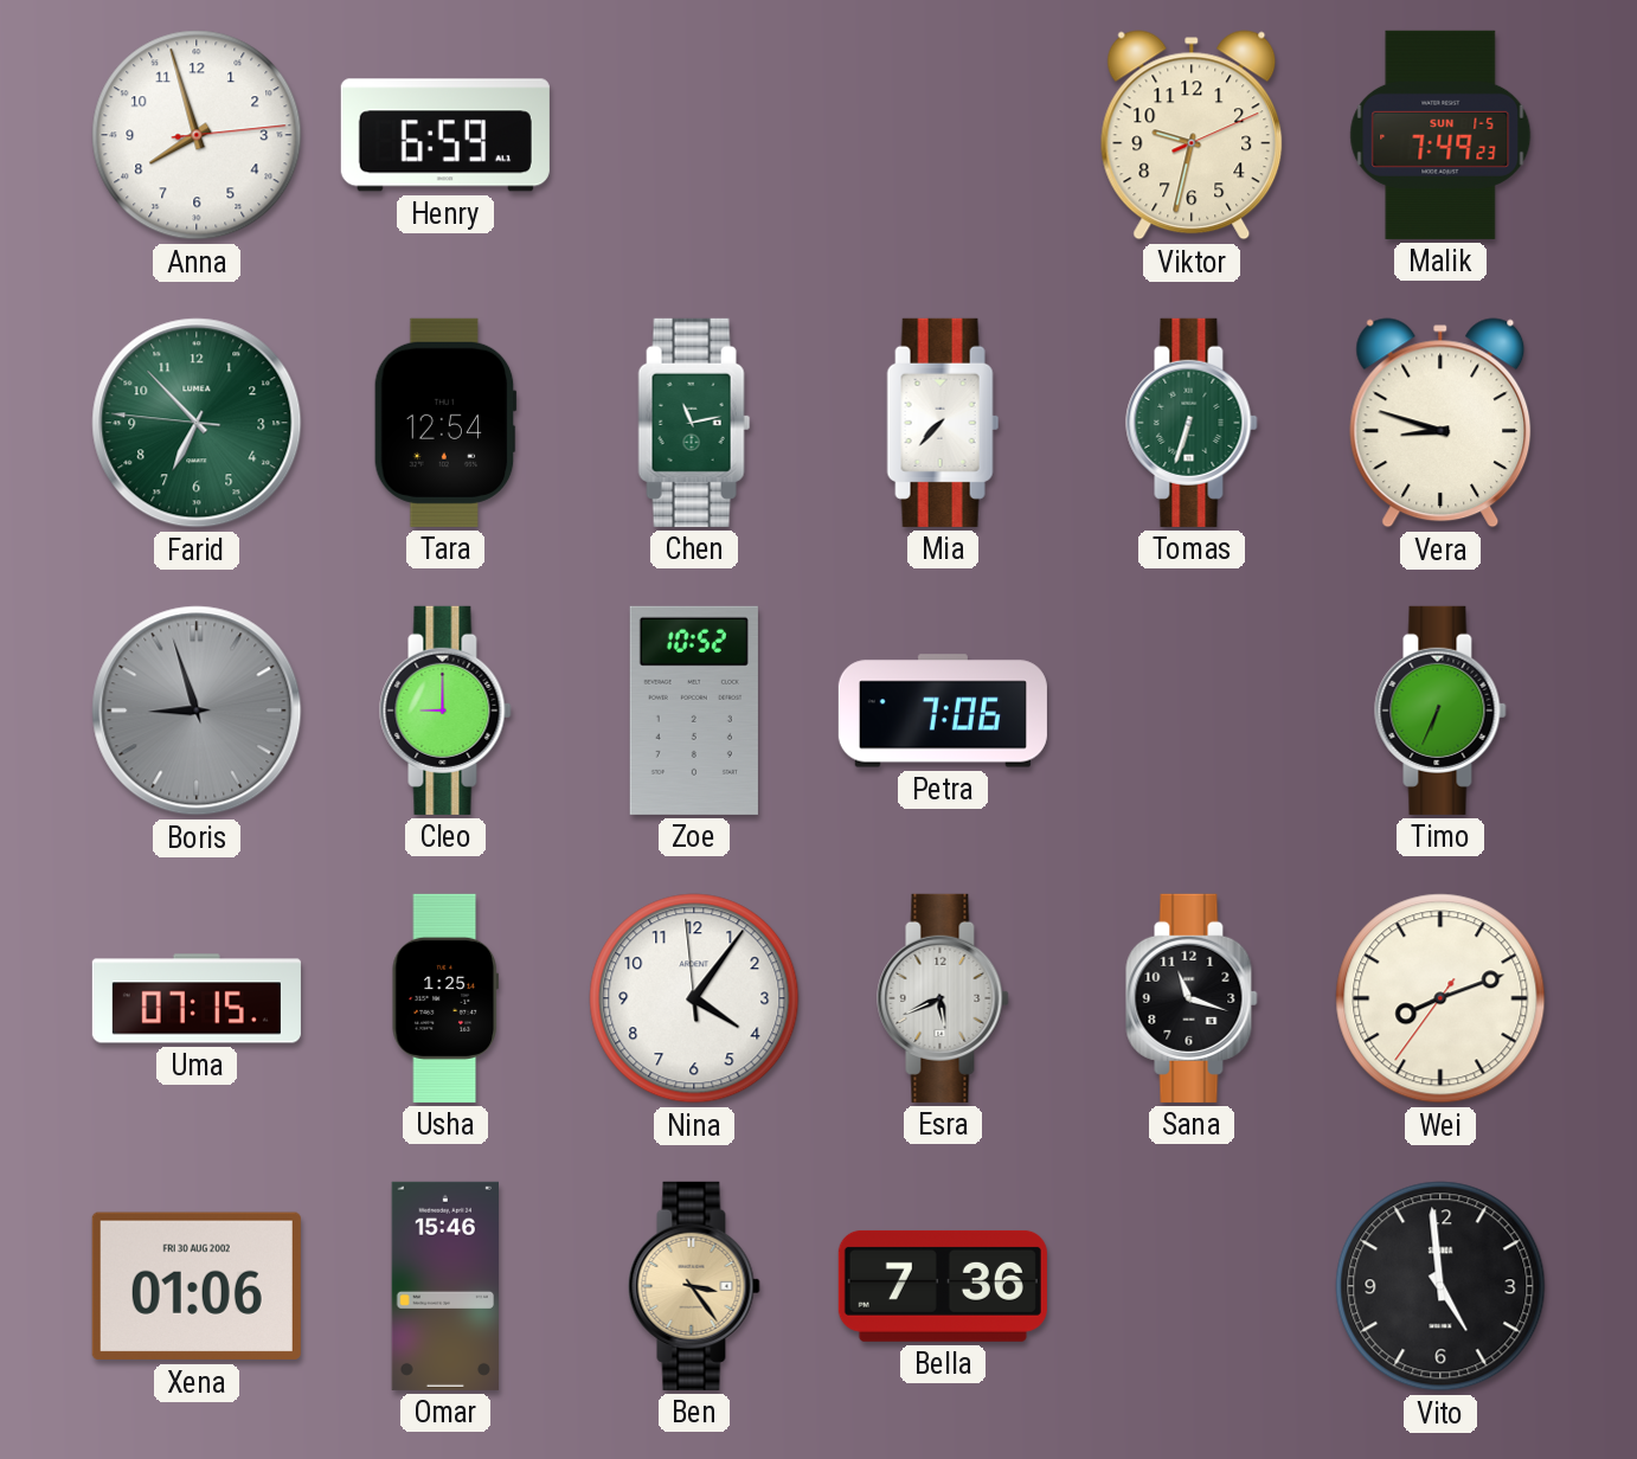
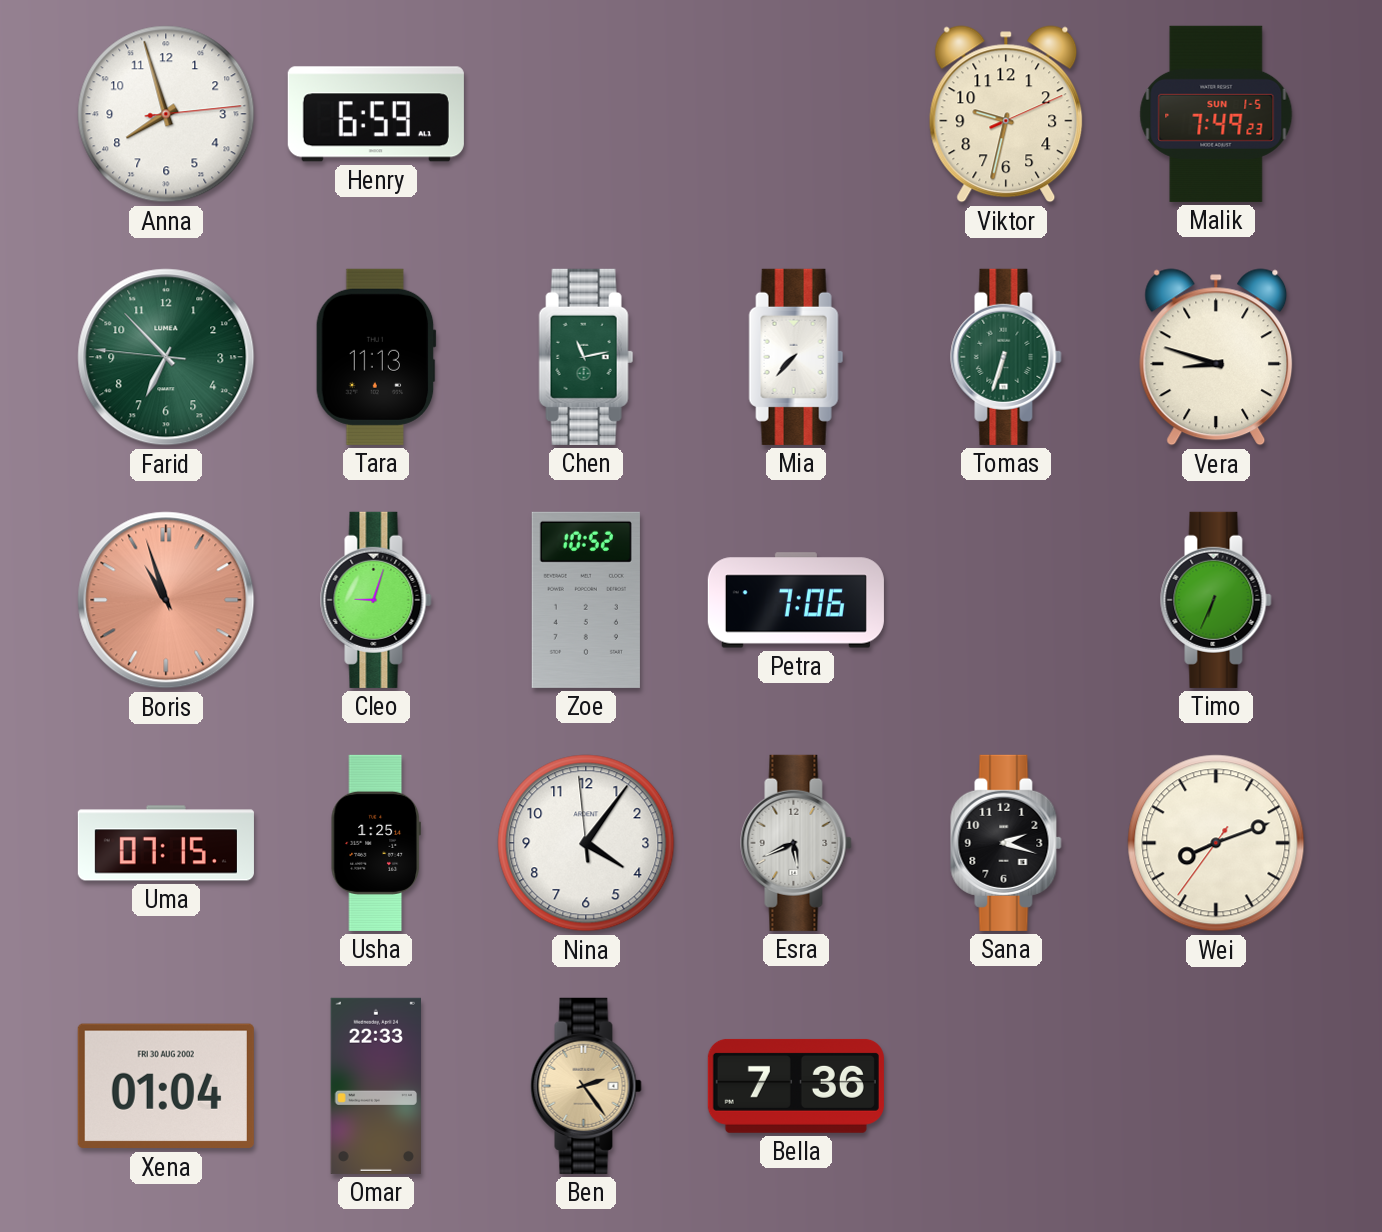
Tara: 12:54 -> 11:13 (376, 357)
Boris: 8:57 -> 10:57 (166, 600)
Boris dial: grey -> salmon (166, 600)
Cleo: 9:00 -> 9:03 (376, 600)
Sana: 11:18 -> 2:18 (1006, 843)
Xena: 01:06 -> 01:04 (166, 1086)
Omar: 15:46 -> 22:33 (376, 1086)
Ben: 3:24 -> 2:24 (586, 1086)
Vito: 4:59 -> none (1440, 1286)
